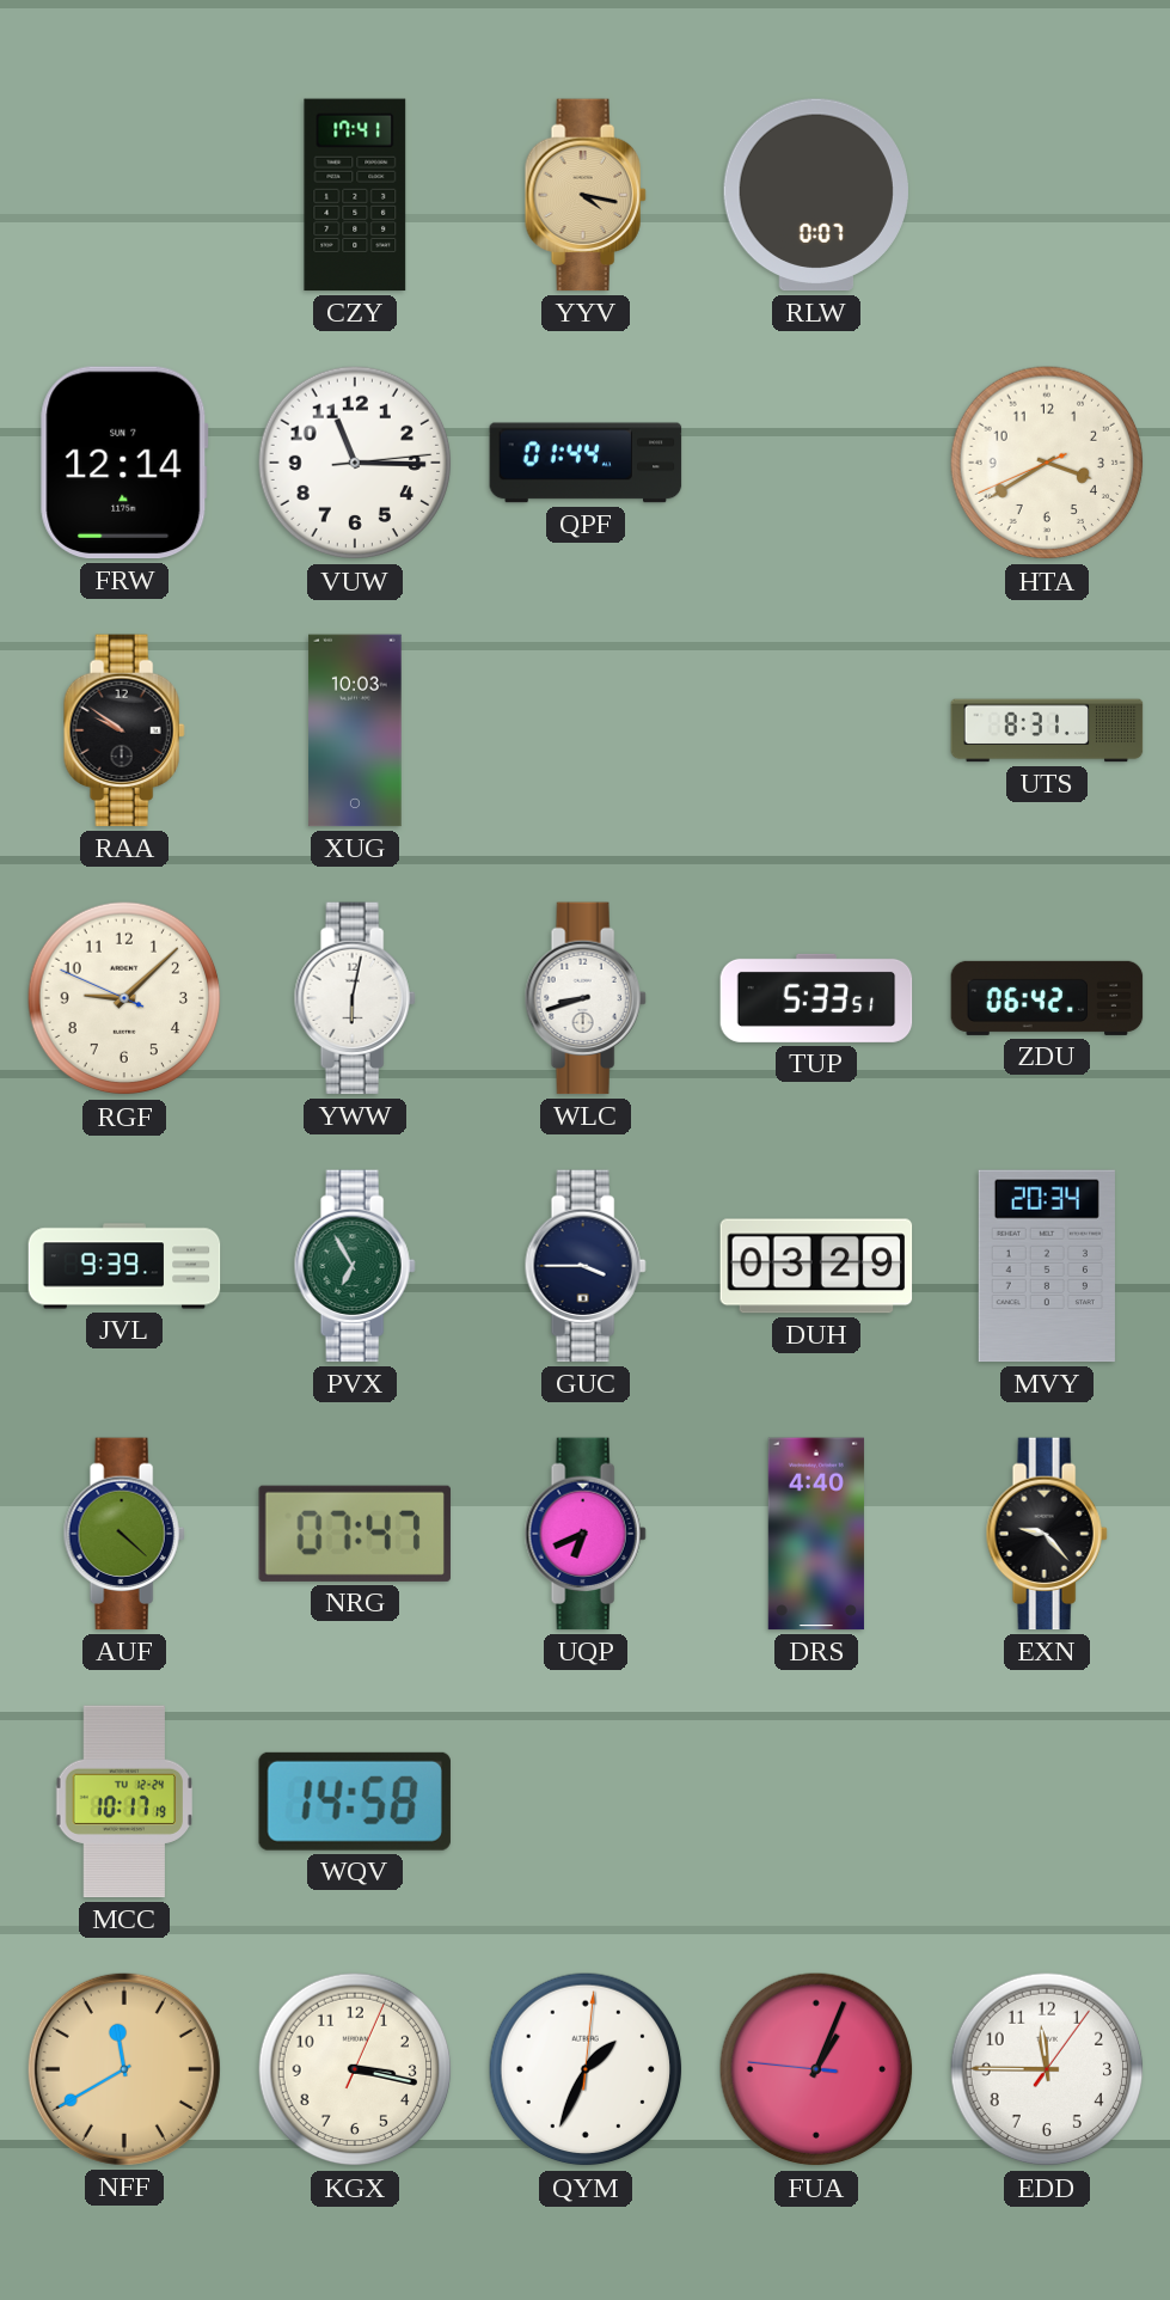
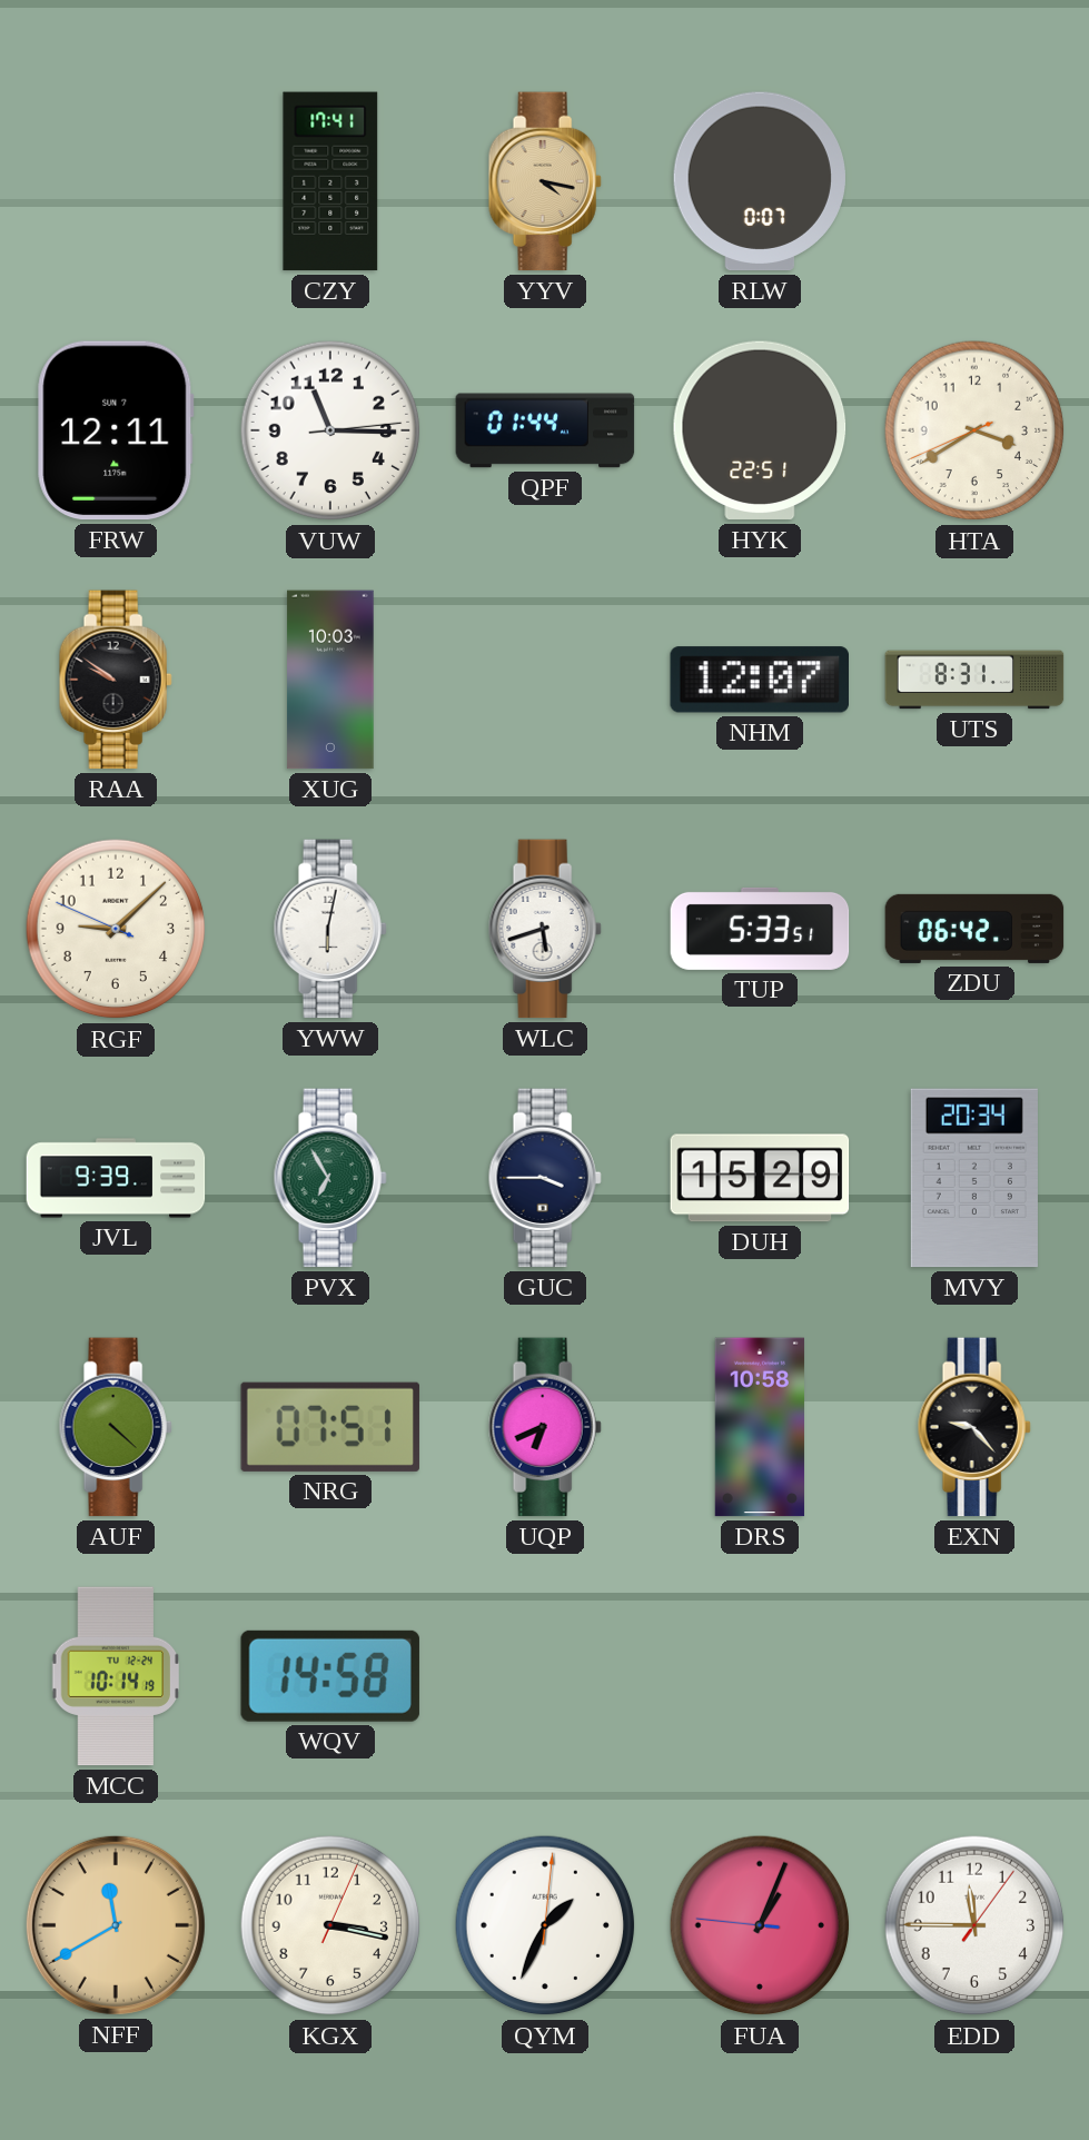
FRW: 12:14 -> 12:11 (116, 430)
HYK: none -> 22:51 (760, 430)
NHM: none -> 12:07 (759, 680)
WLC: 8:42 -> 5:42 (545, 929)
DUH: 03:29 -> 15:29 (760, 1178)
NRG: 07:47 -> 07:51 (329, 1427)
DRS: 4:40 -> 10:58 (760, 1427)
MCC: 10:17 -> 10:14 (116, 1676)
